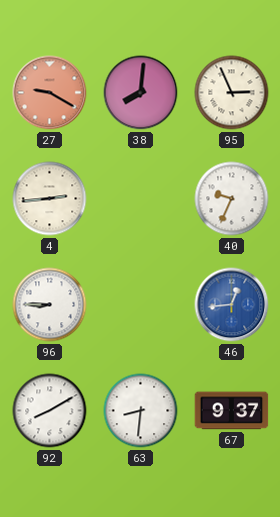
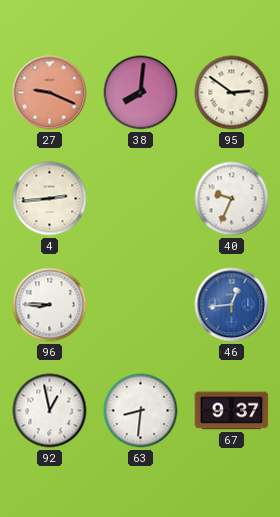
27: 9:20 -> 9:19 (50, 93)
95: 2:56 -> 2:51 (232, 93)
92: 8:10 -> 12:58 (50, 411)
